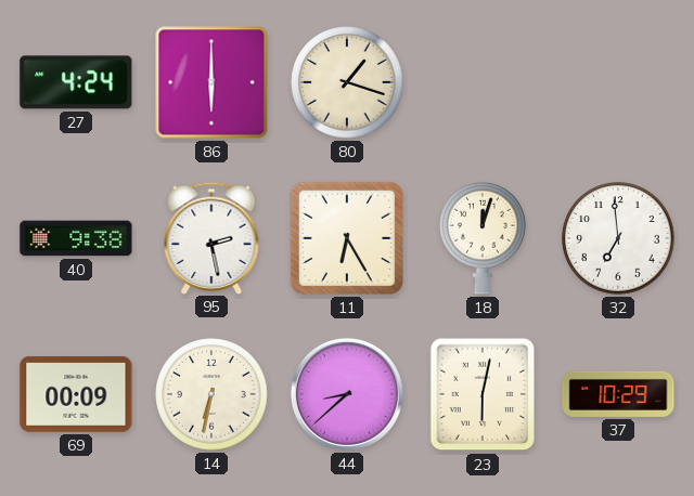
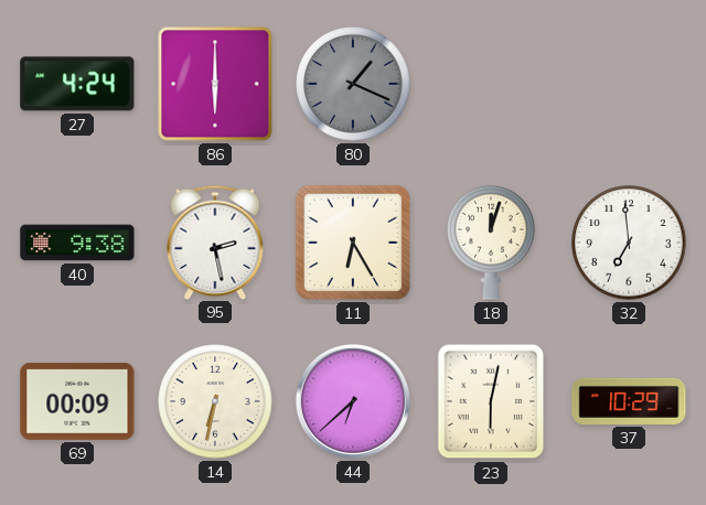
80: 1:18 -> 1:19 (353, 84)
80 dial: cream -> grey (353, 84)
44: 8:38 -> 6:38 (353, 401)
